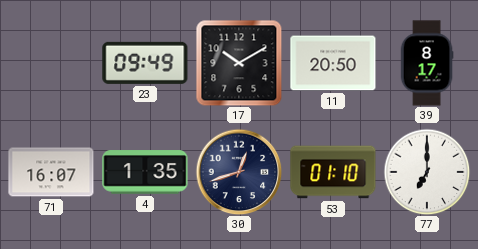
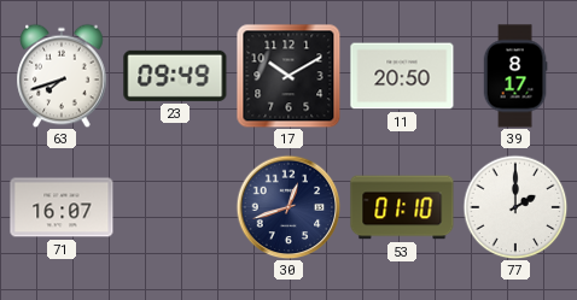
63: none -> 7:42 (62, 76)
4: 1:35 -> none (145, 172)
77: 7:00 -> 2:00 (515, 207)
